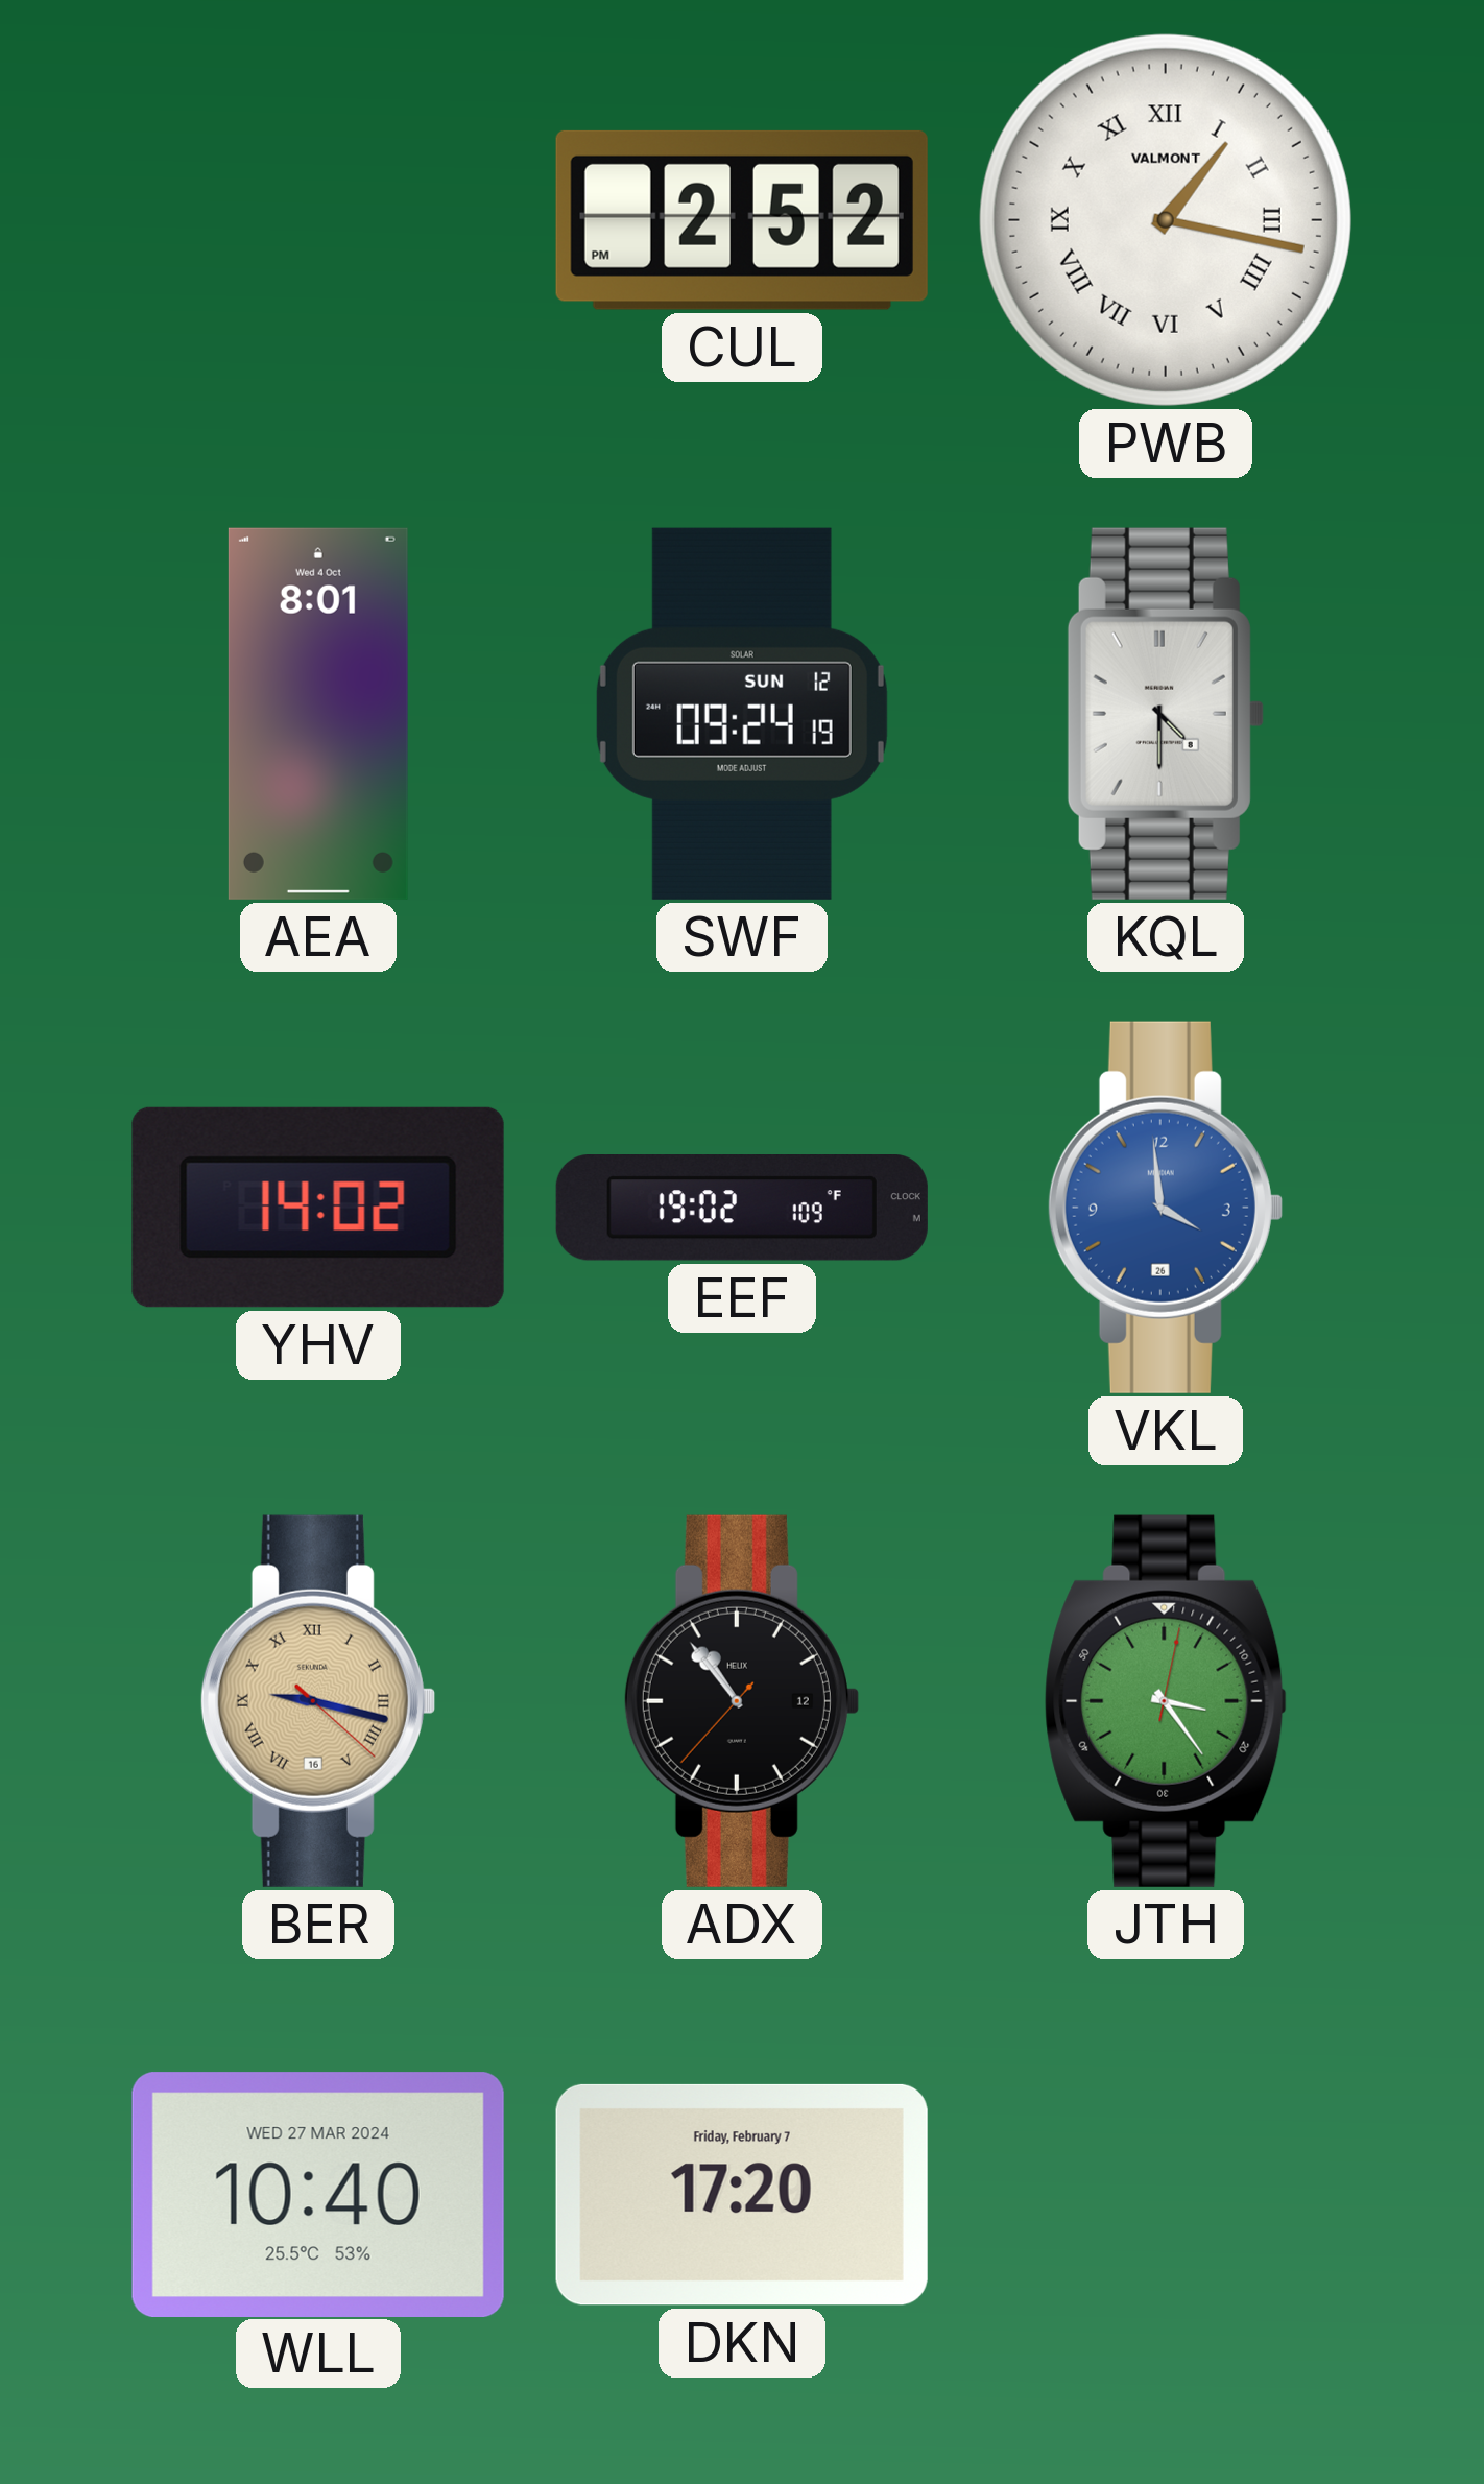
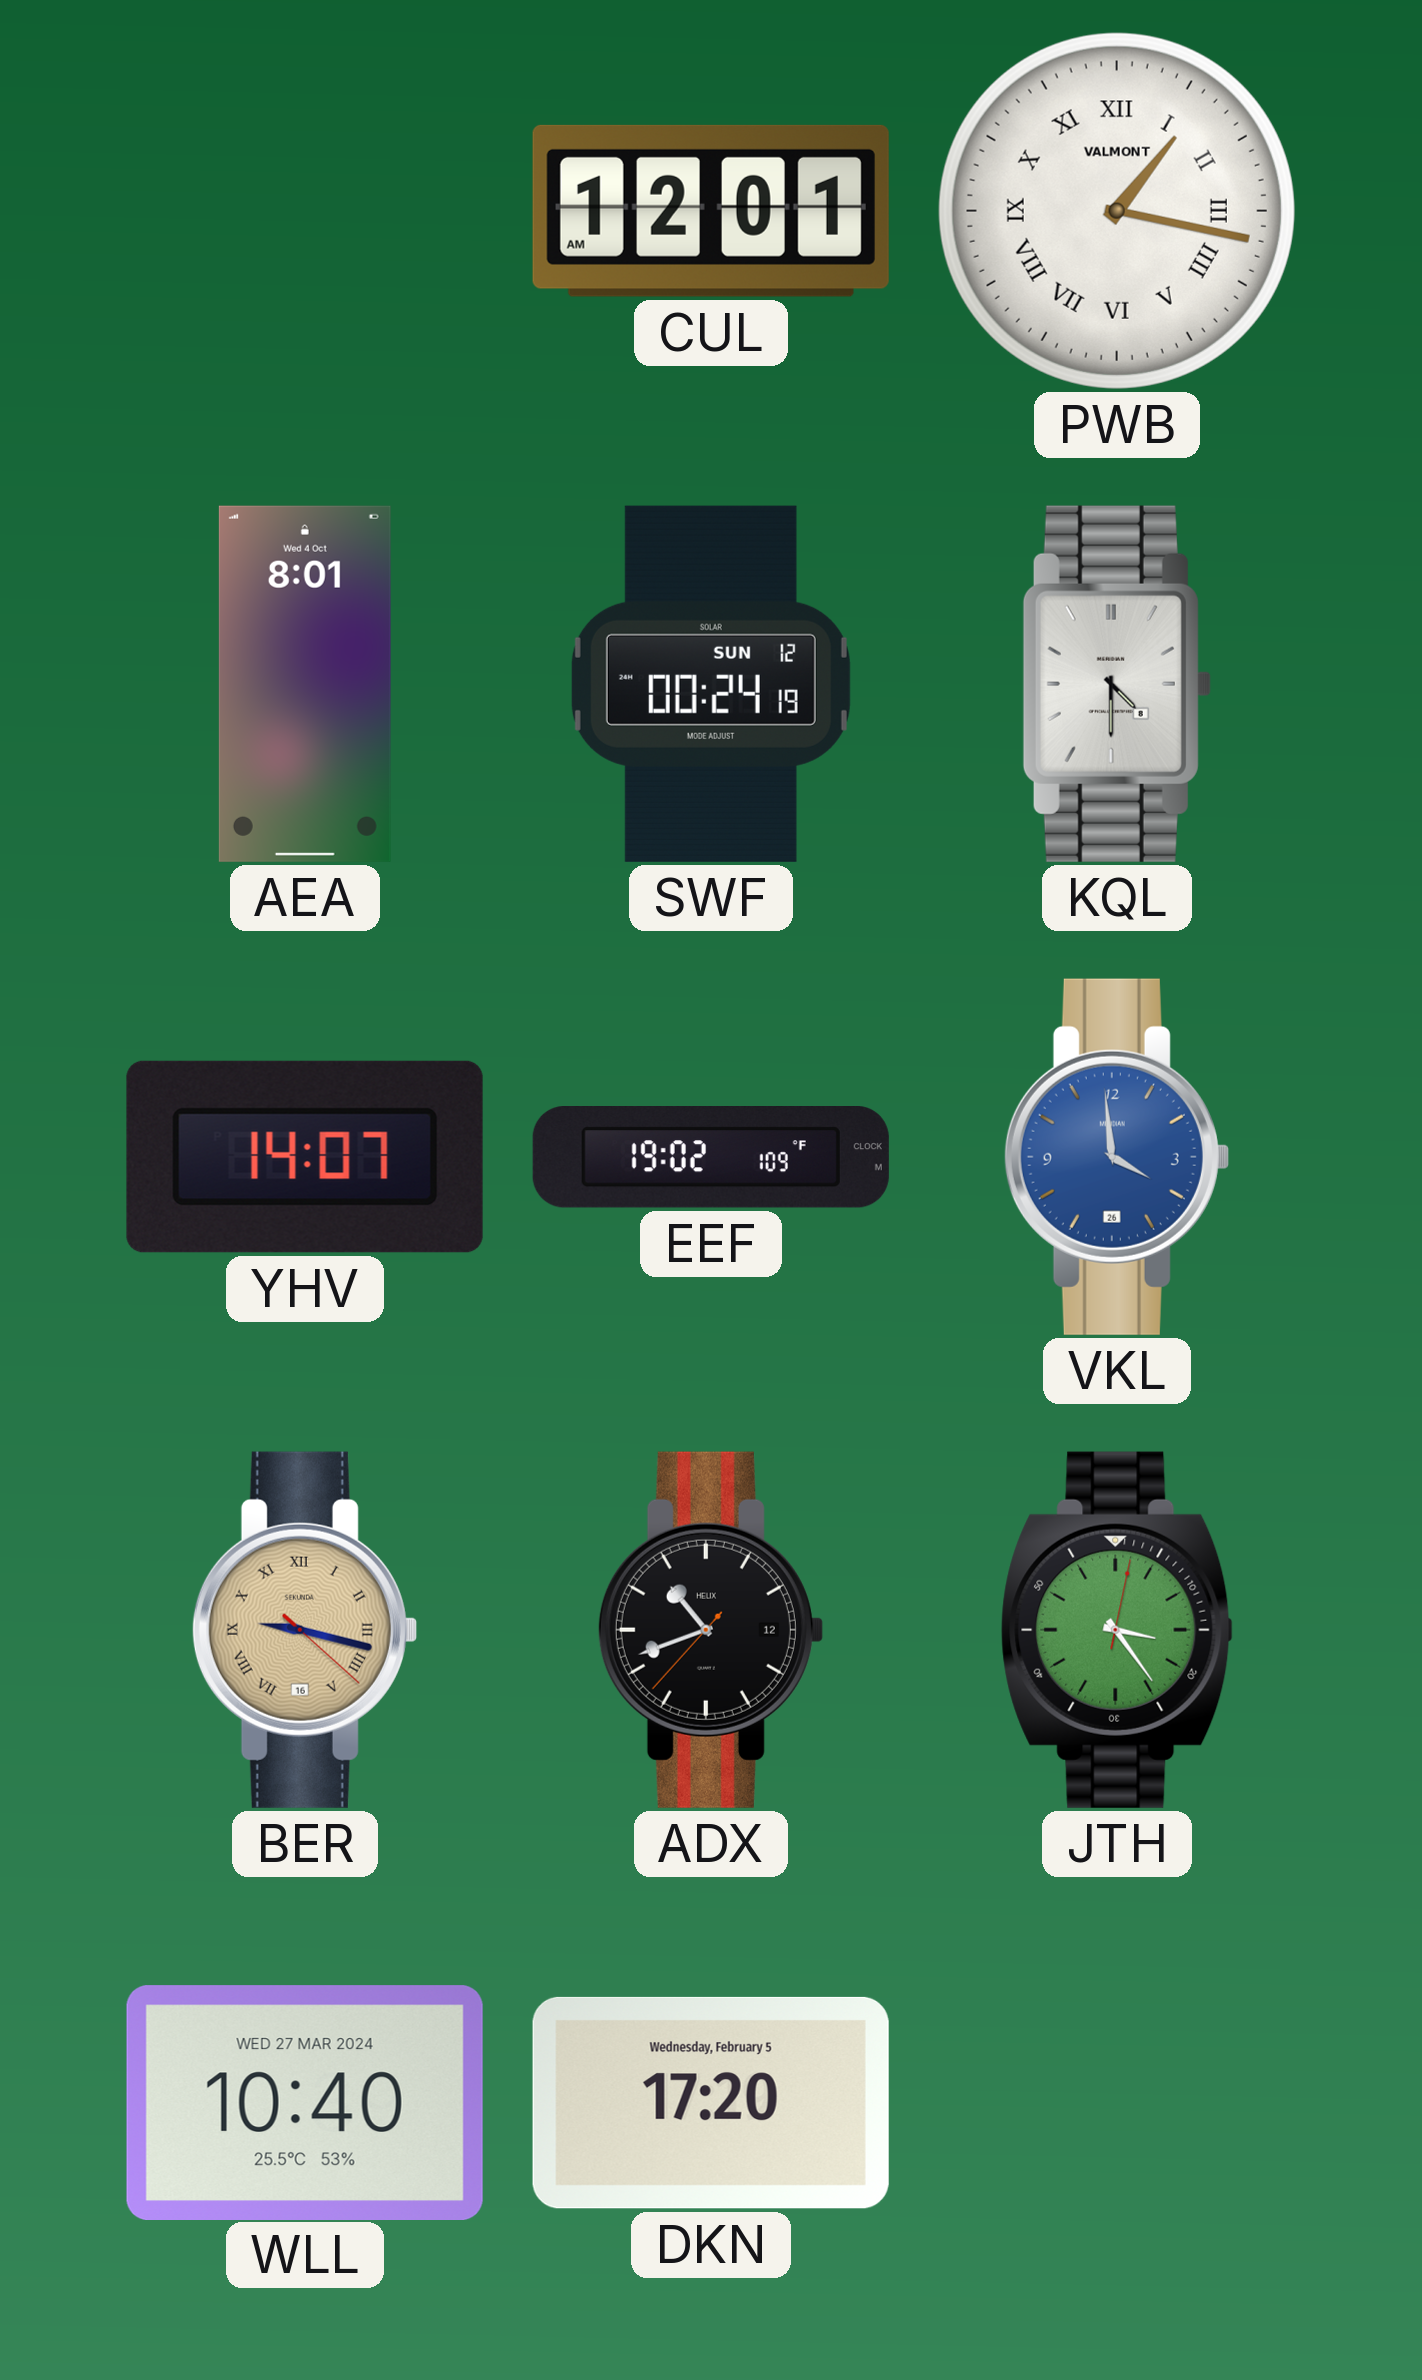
CUL: 2:52 -> 12:01 (711, 211)
SWF: 09:24 -> 00:24 (711, 684)
YHV: 14:02 -> 14:07 (305, 1157)
ADX: 10:53 -> 10:41 (710, 1630)
DKN date: Friday, February 7 -> Wednesday, February 5 (711, 2103)
